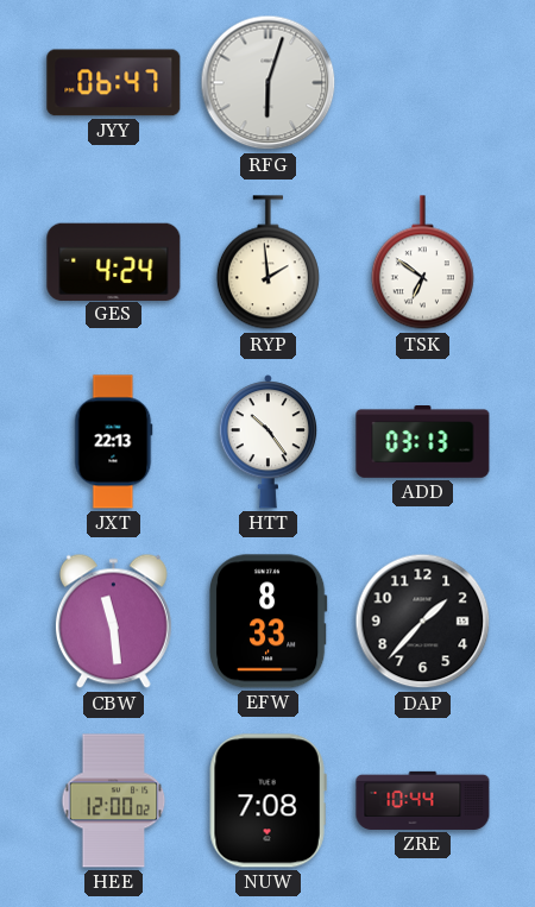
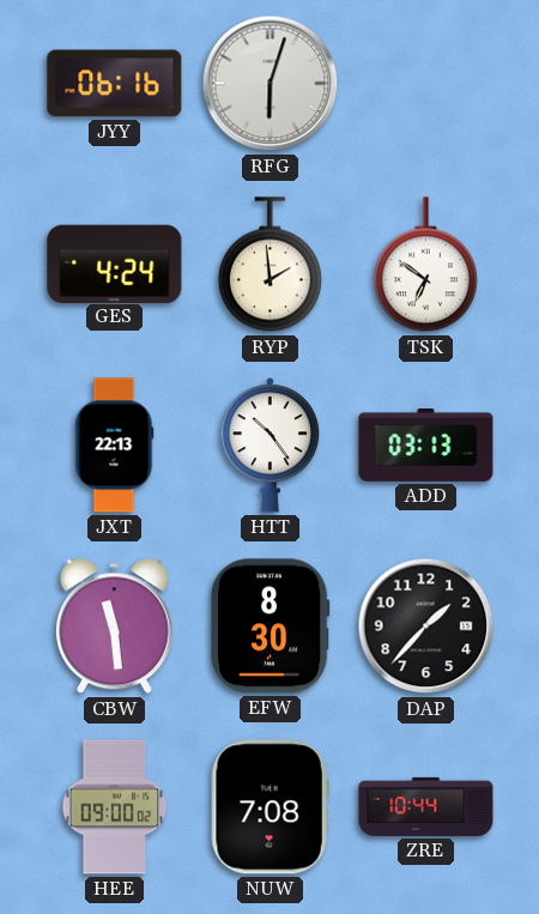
JYY: 06:47 -> 06:16 (115, 84)
EFW: 8:33 -> 8:30 (269, 627)
HEE: 12:00 -> 09:00 (115, 807)
